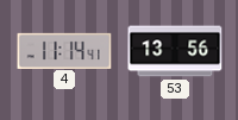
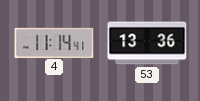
53: 13:56 -> 13:36 (147, 43)
